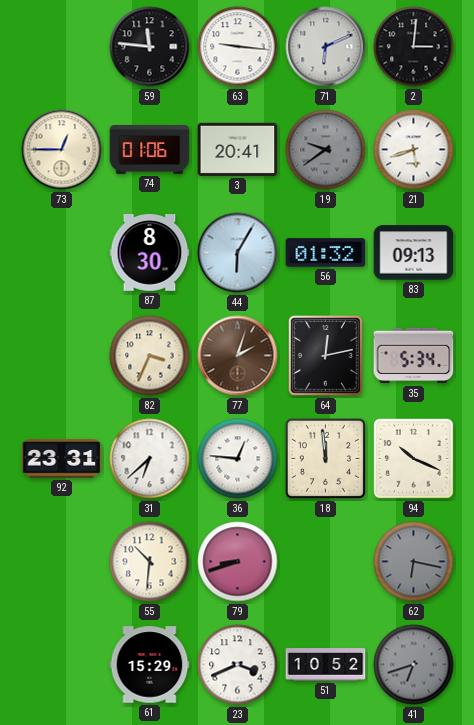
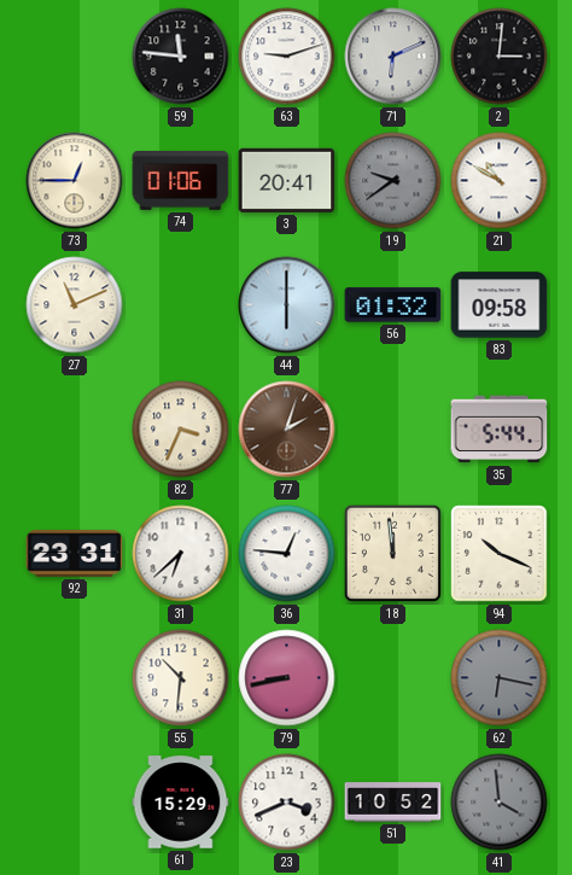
63: 9:16 -> 9:12 (287, 57)
21: 5:42 -> 10:50 (500, 181)
27: none -> 11:11 (75, 305)
87: 8:30 -> none (150, 253)
44: 6:05 -> 6:00 (287, 305)
83: 09:13 -> 09:58 (500, 305)
64: 12:13 -> none (326, 356)
35: 5:34 -> 5:44 (500, 430)
79: 8:42 -> 8:43 (287, 678)
41: 6:42 -> 3:59 (500, 803)
